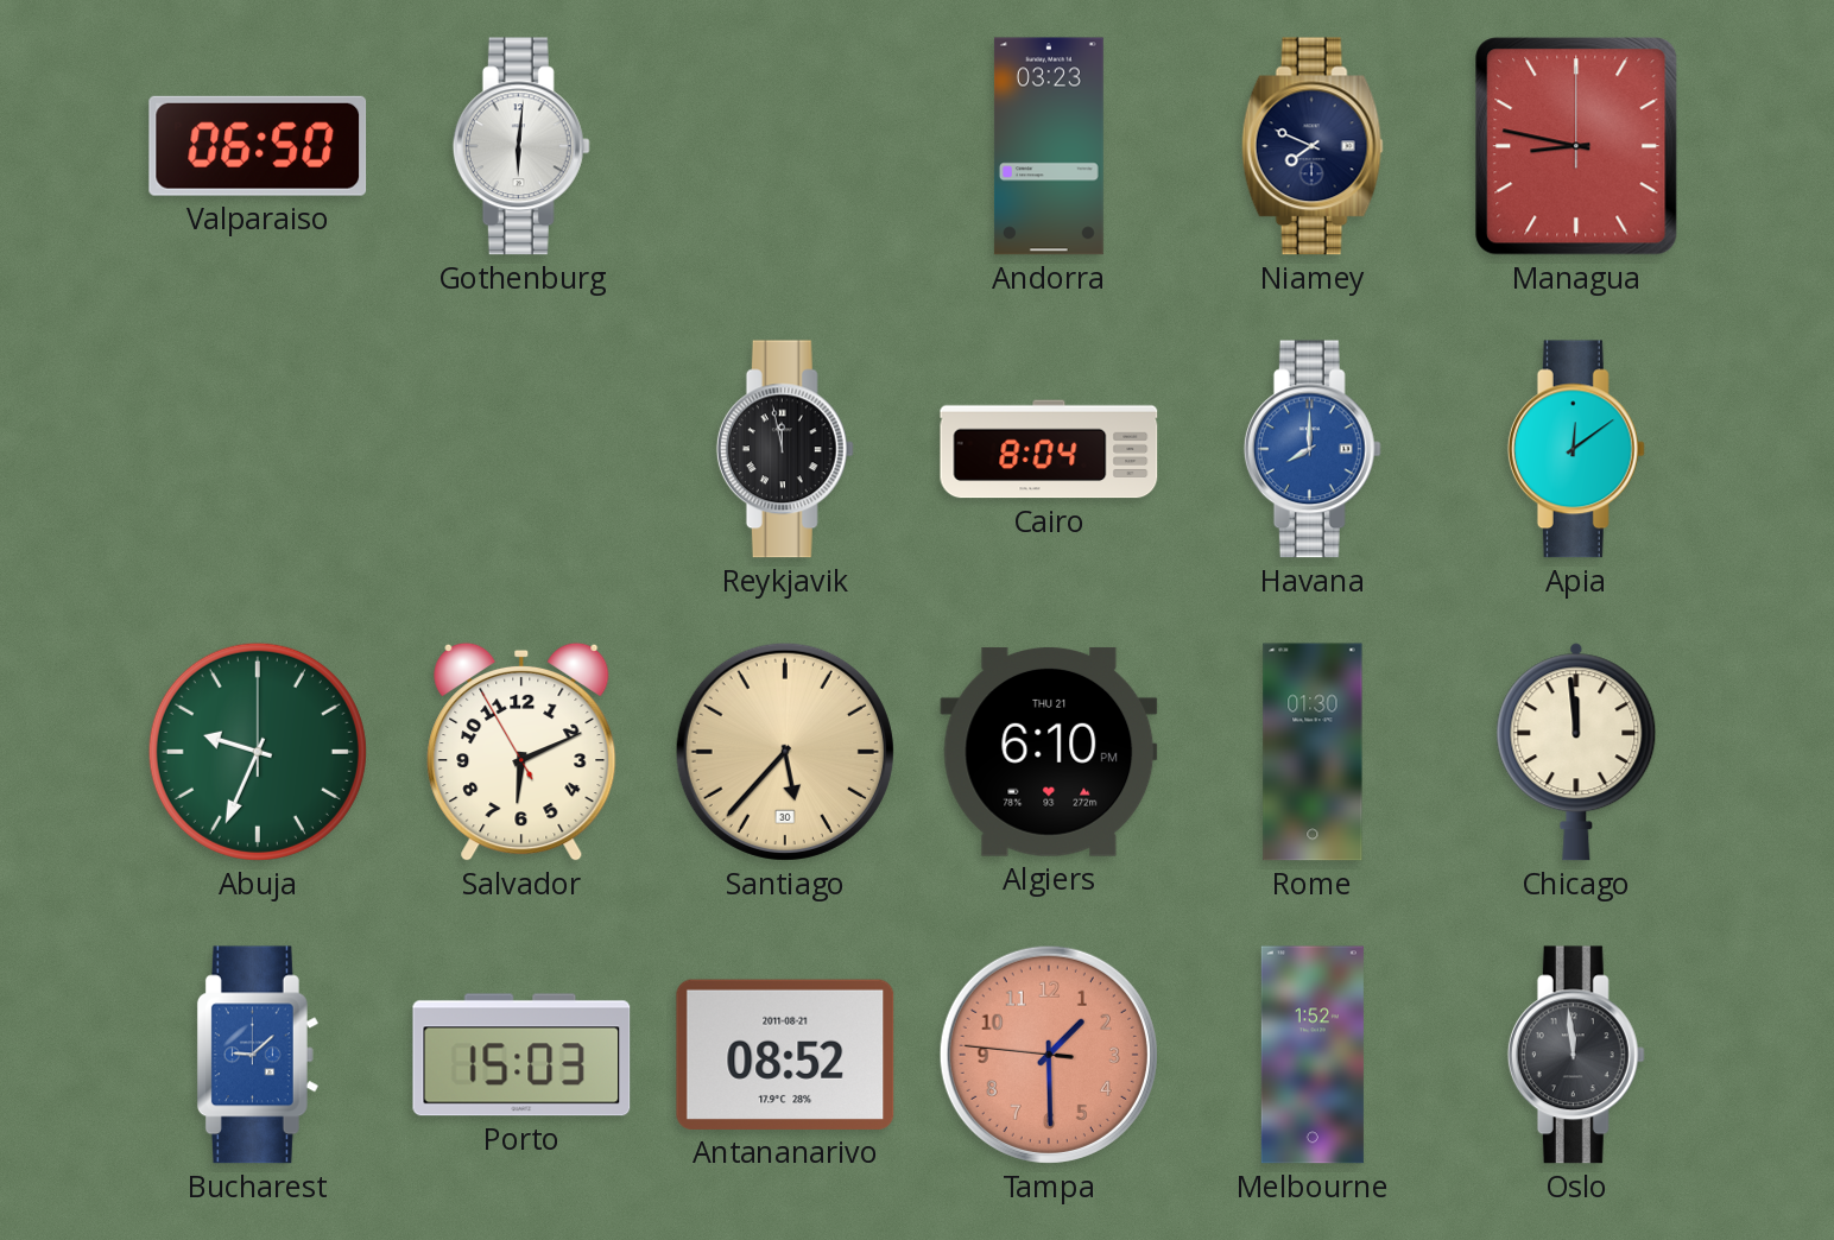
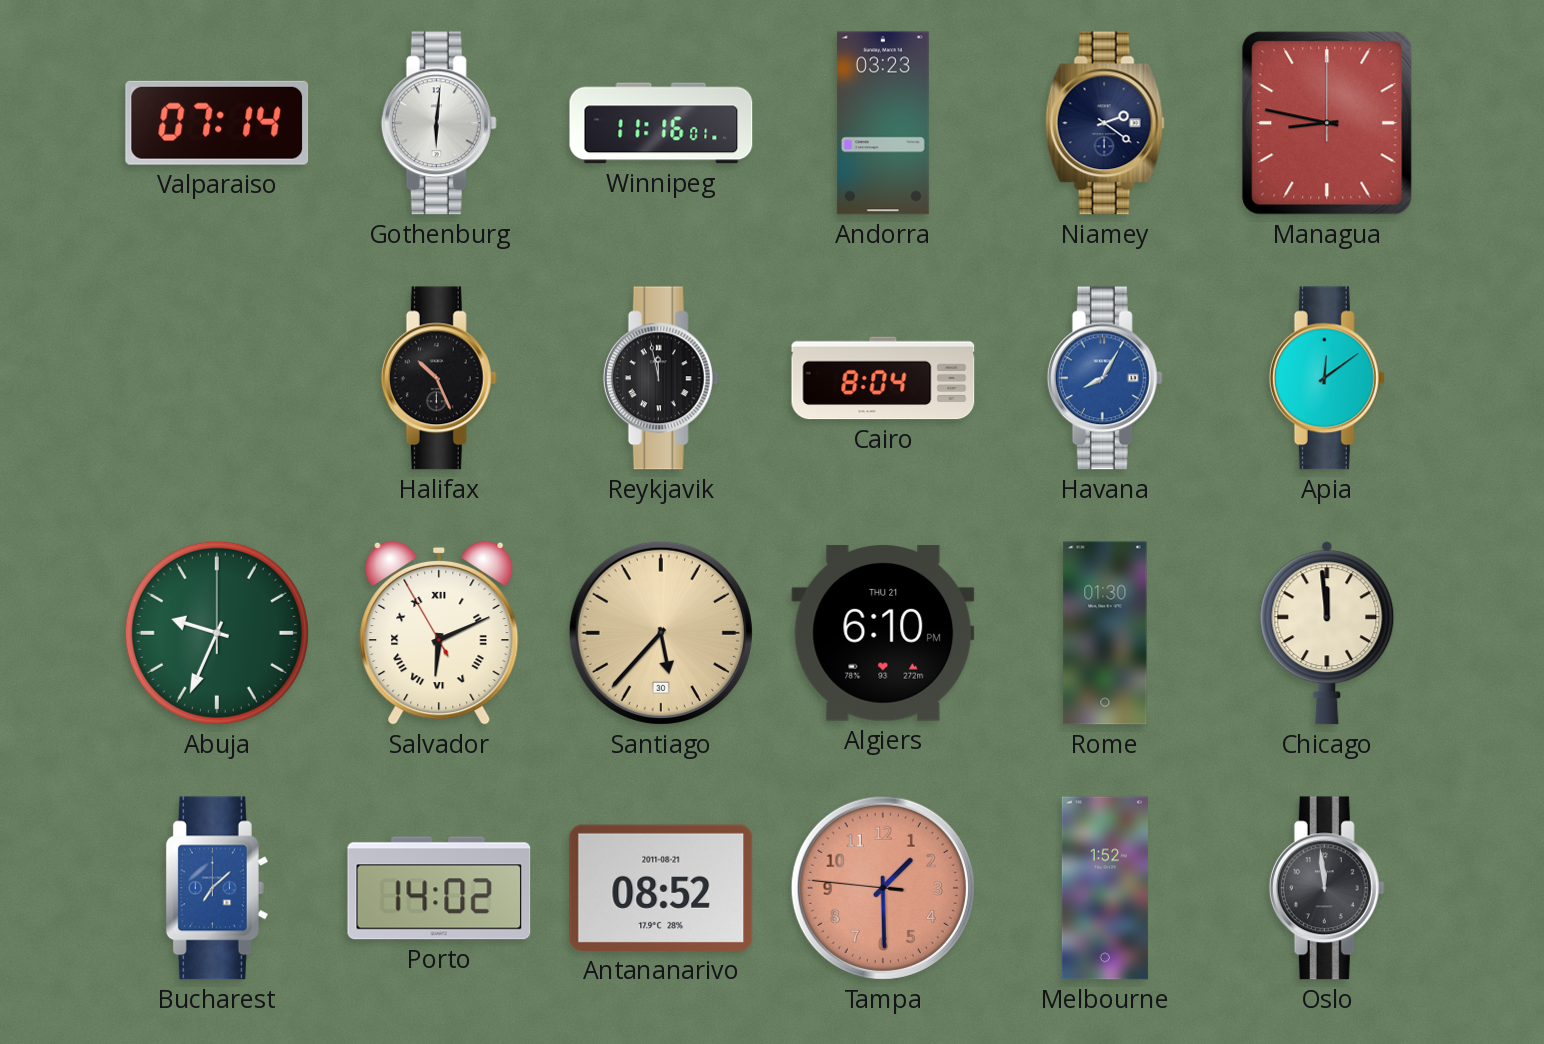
Valparaiso: 06:50 -> 07:14 (217, 123)
Winnipeg: none -> 11:16 (661, 123)
Niamey: 7:49 -> 2:21 (1105, 123)
Halifax: none -> 10:26 (439, 378)
Havana: 8:00 -> 8:05 (1105, 378)
Salvador numerals: Arabic -> Roman (439, 633)
Bucharest: 9:08 -> 7:08 (217, 888)
Porto: 15:03 -> 14:02 (439, 888)
